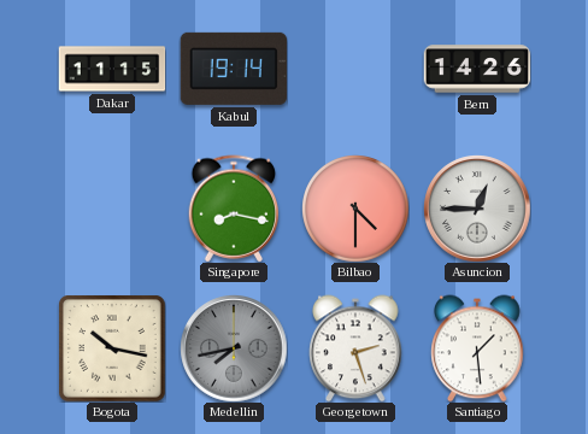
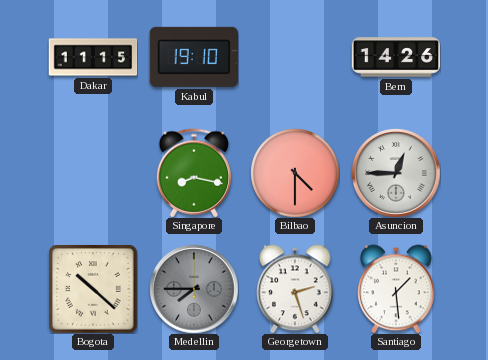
Kabul: 19:14 -> 19:10 (193, 57)
Bogota: 10:17 -> 10:22 (93, 289)
Medellin: 7:43 -> 7:45 (194, 289)
